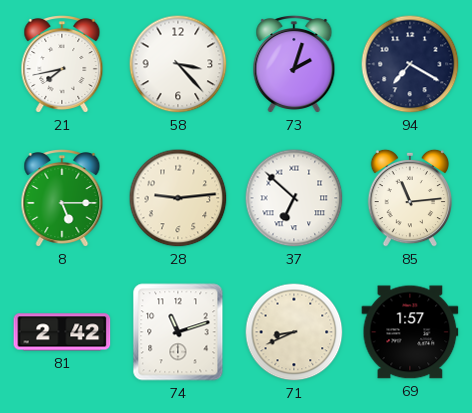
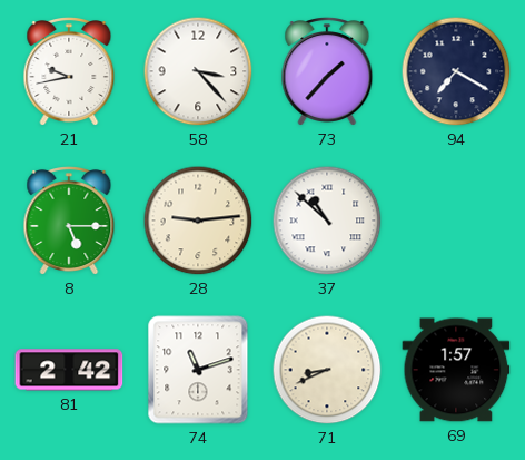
21: 7:43 -> 9:43 (69, 72)
73: 2:03 -> 1:37 (327, 72)
37: 6:52 -> 10:52 (327, 221)
85: 11:14 -> none (410, 198)
